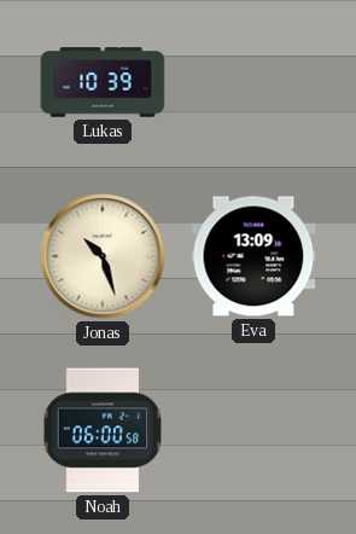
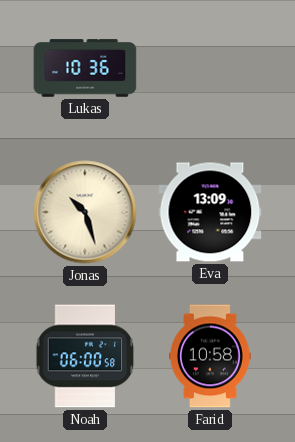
Lukas: 10:39 -> 10:36 (85, 68)
Farid: none -> 10:58 (211, 356)
